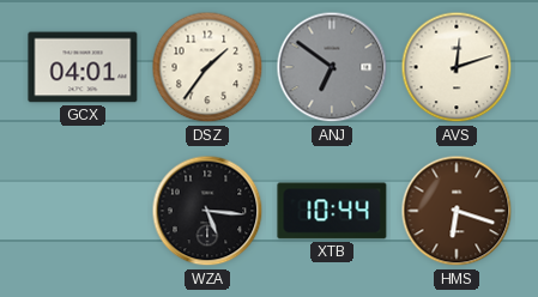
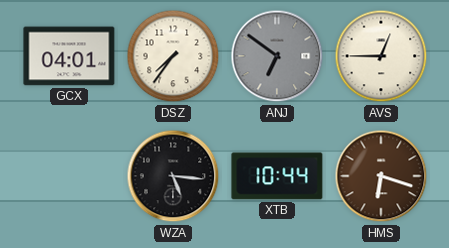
DSZ: 1:36 -> 7:36 (173, 56)
AVS: 12:12 -> 12:45 (381, 56)
